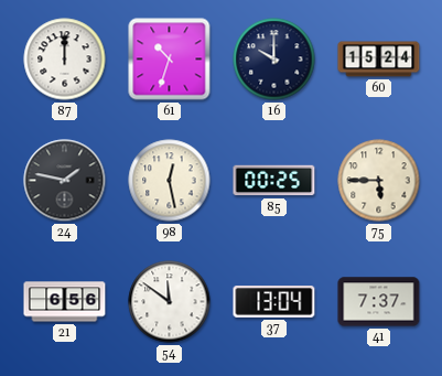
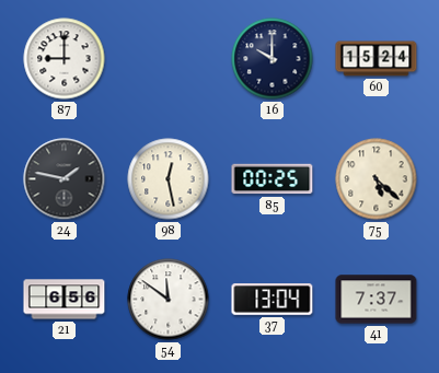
87: 12:00 -> 9:00 (65, 59)
61: 10:33 -> none (170, 60)
75: 5:45 -> 5:22 (377, 179)
